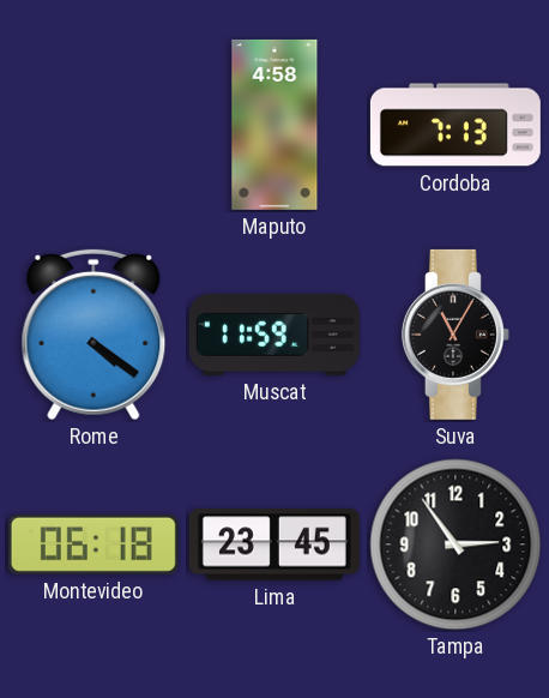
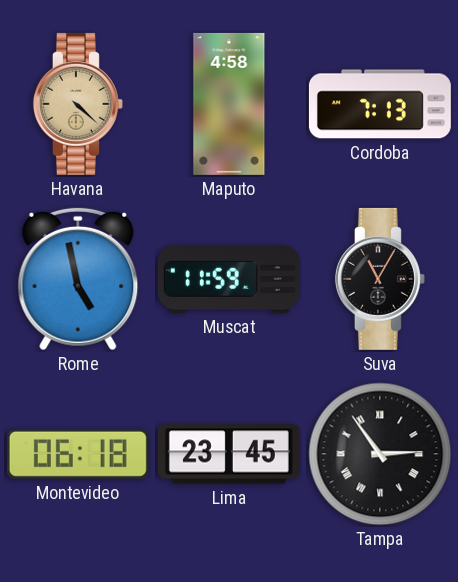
Havana: none -> 4:22 (78, 104)
Rome: 4:21 -> 4:58 (78, 279)
Tampa numerals: Arabic -> Roman (380, 454)
